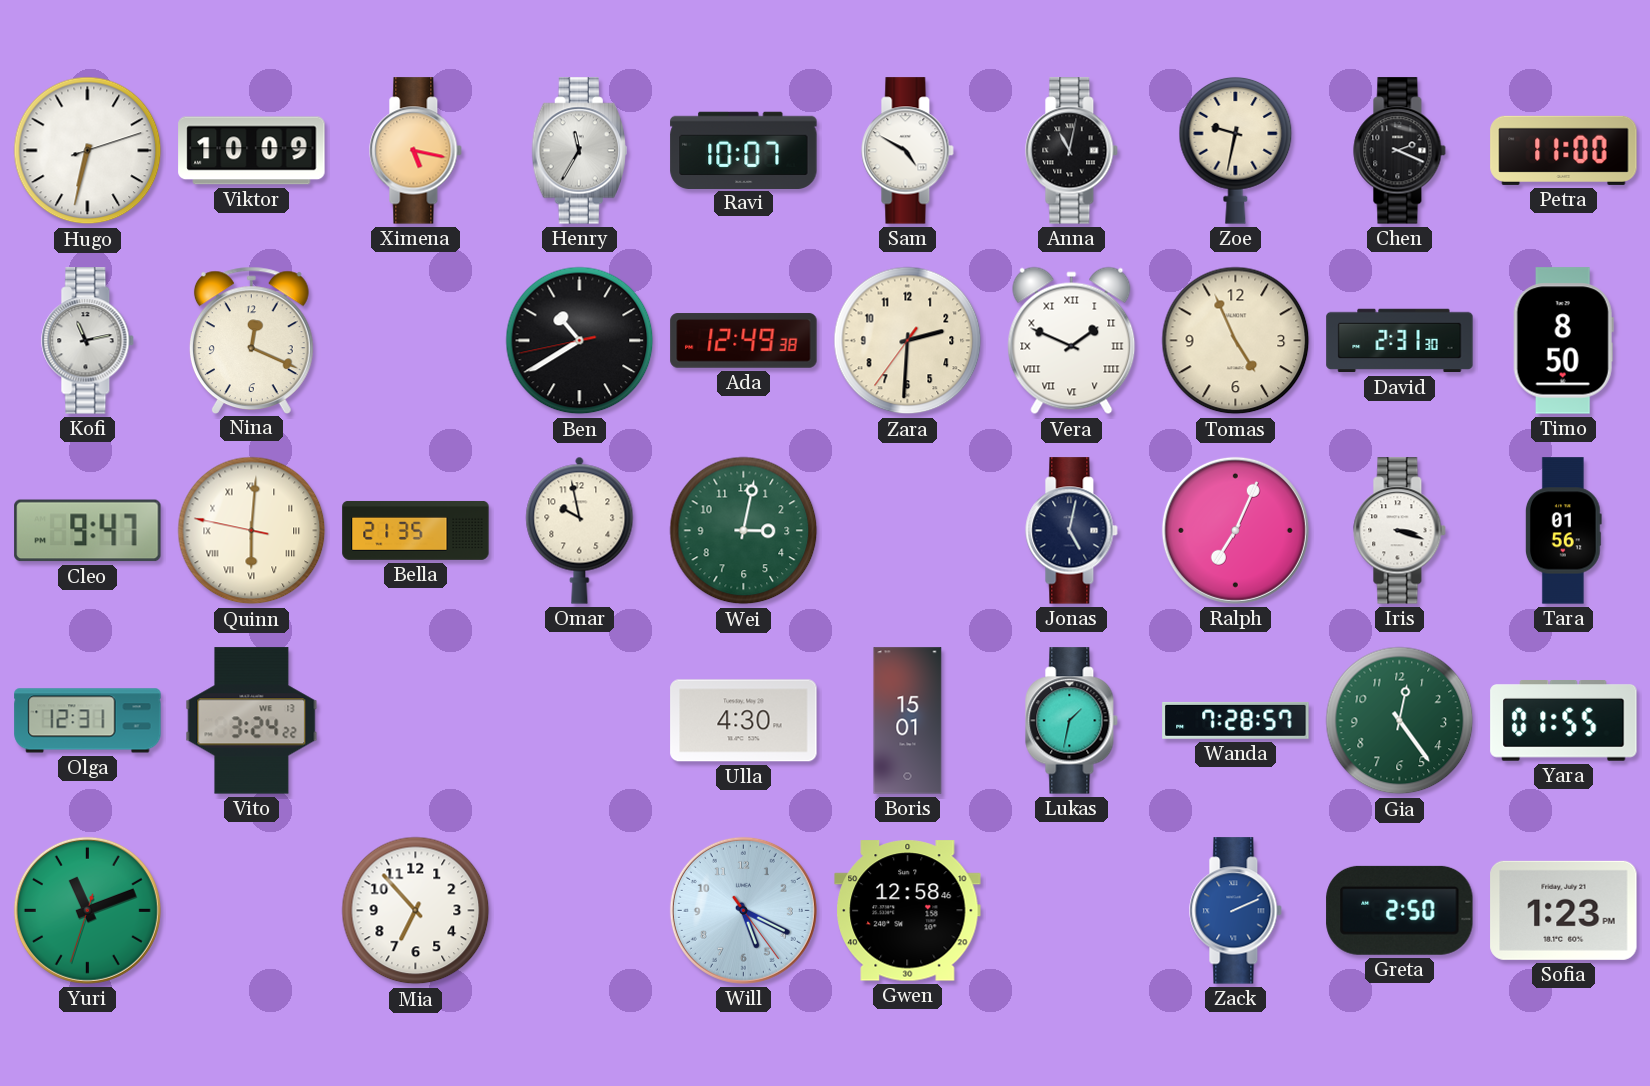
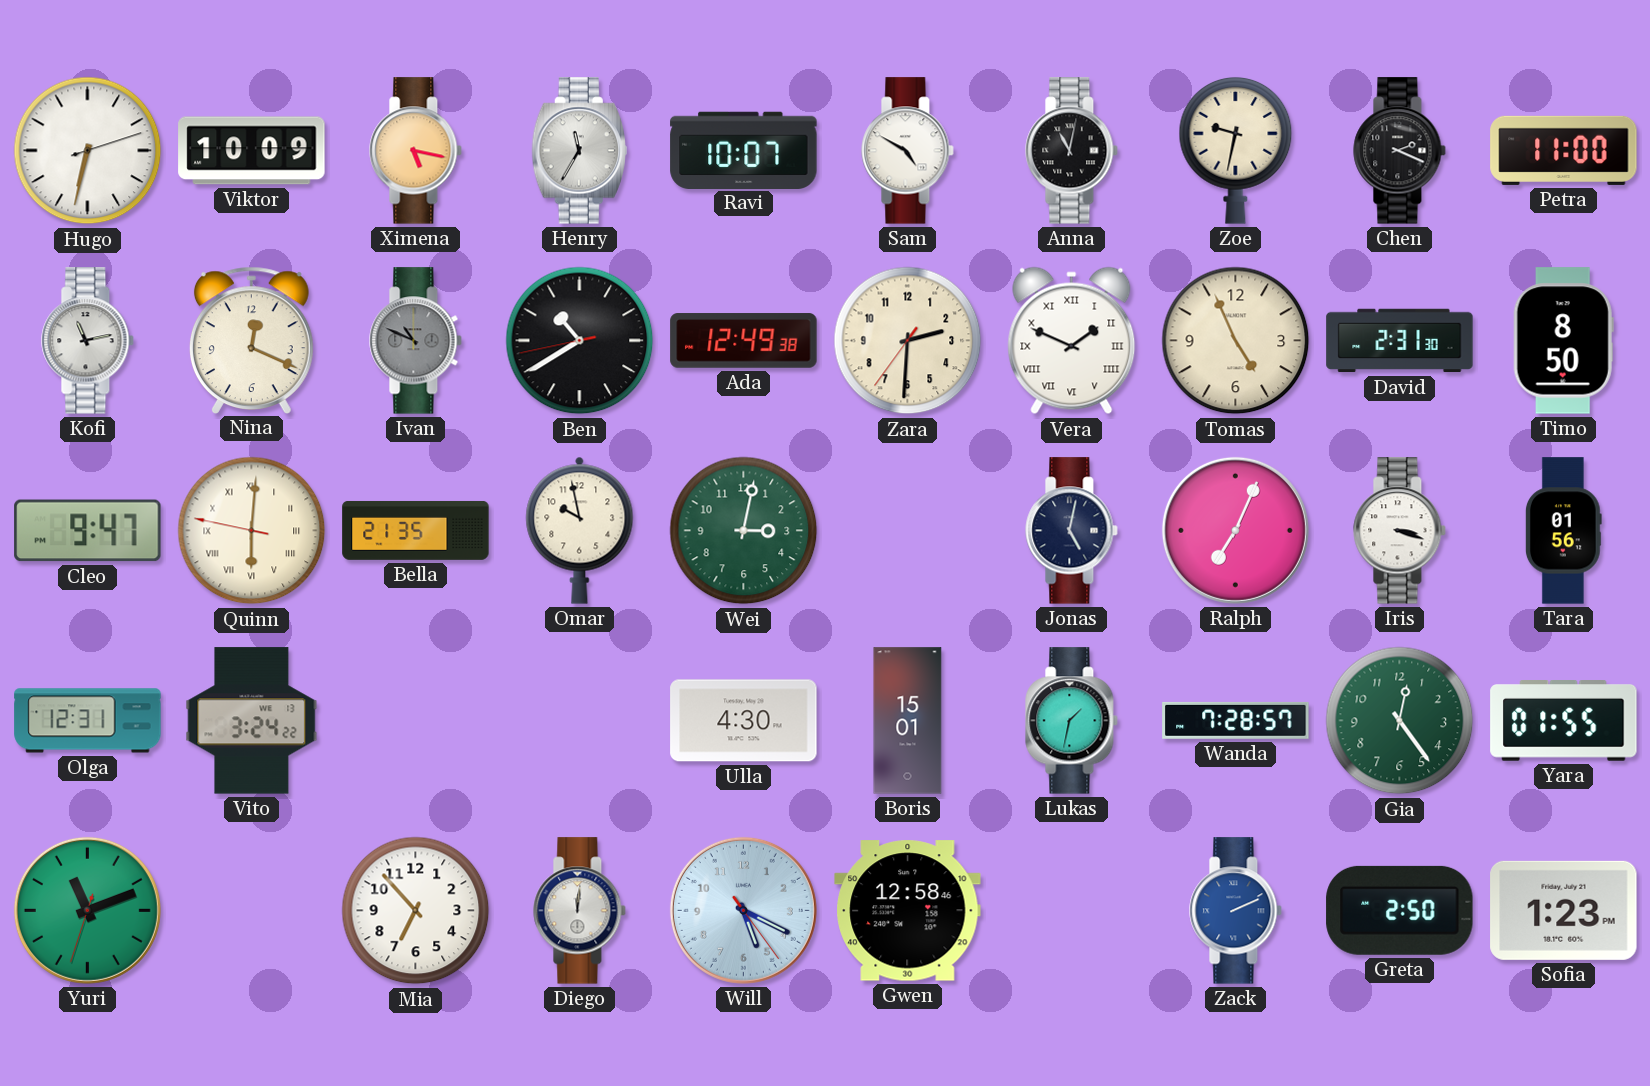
Ivan: none -> 10:49 (416, 341)
Diego: none -> 12:01 (580, 911)
